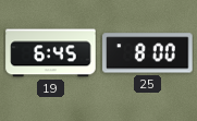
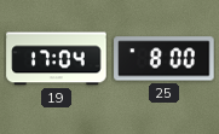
19: 6:45 -> 17:04 (57, 59)
